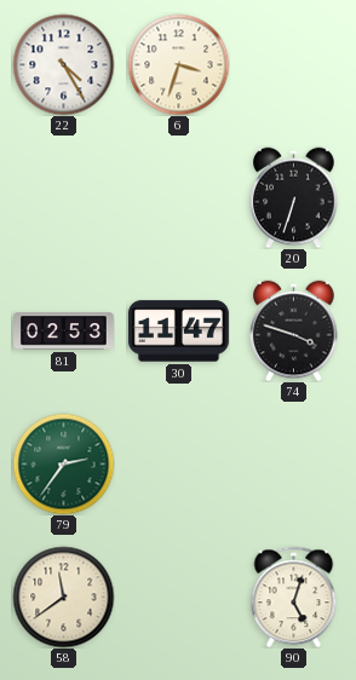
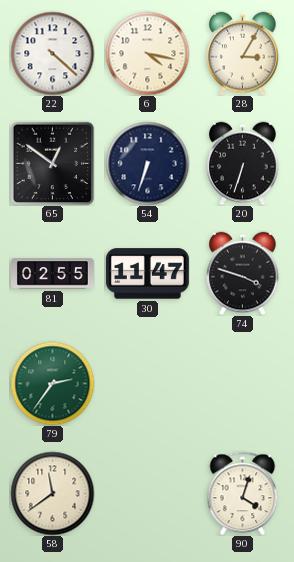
22: 4:25 -> 4:22 (52, 53)
6: 3:33 -> 4:17 (147, 53)
28: none -> 3:05 (243, 53)
65: none -> 12:51 (52, 163)
54: none -> 6:33 (147, 163)
81: 02:53 -> 02:55 (53, 274)
90: 5:03 -> 4:03 (243, 493)
